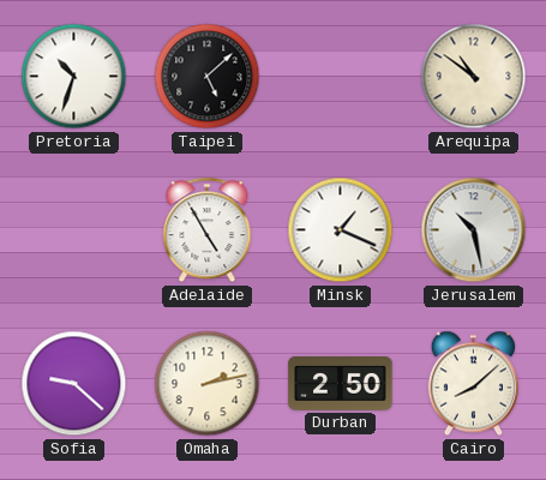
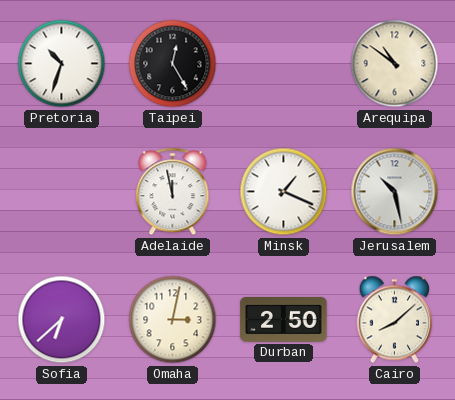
Taipei: 5:08 -> 12:25 (173, 64)
Adelaide: 4:55 -> 11:58 (173, 192)
Sofia: 9:22 -> 6:38 (62, 320)
Omaha: 2:13 -> 3:02 (173, 320)
